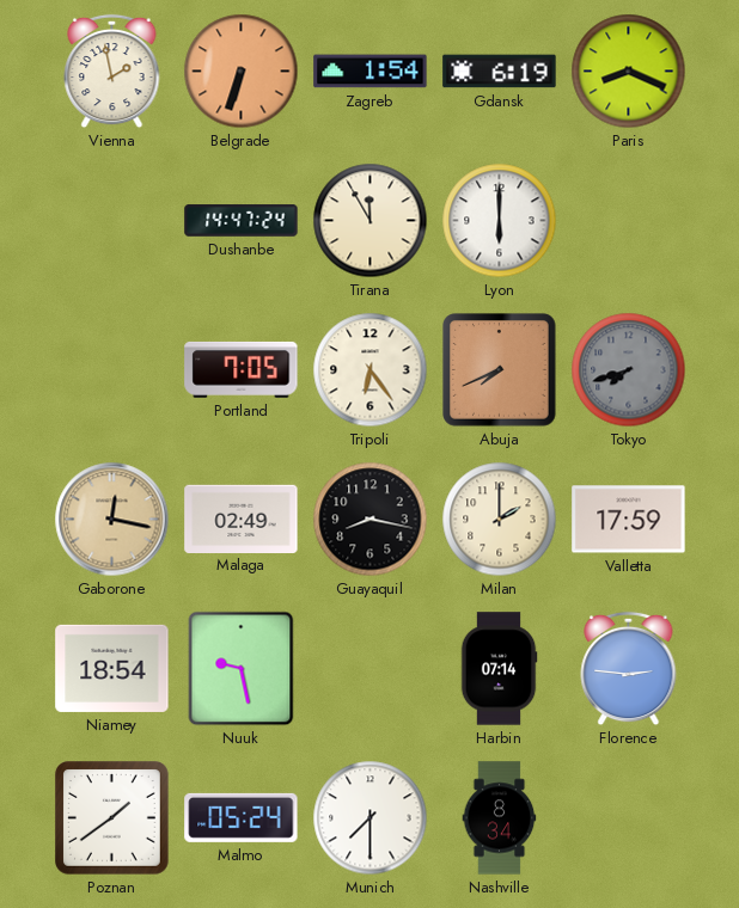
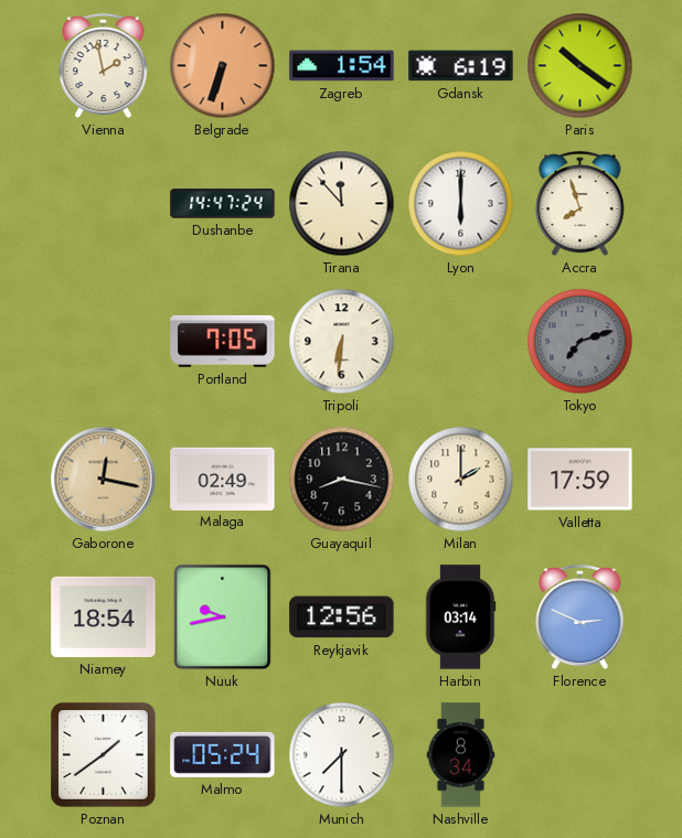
Paris: 8:19 -> 10:21 (580, 66)
Tirana: 11:55 -> 11:53 (342, 204)
Accra: none -> 7:57 (580, 204)
Tripoli: 6:24 -> 6:31 (342, 342)
Abuja: 7:41 -> none (500, 370)
Tokyo: 7:42 -> 7:12 (580, 342)
Nuuk: 9:28 -> 9:43 (223, 617)
Reykjavik: none -> 12:56 (342, 617)
Harbin: 07:14 -> 03:14 (460, 617)
Florence: 2:46 -> 2:49 (580, 617)
